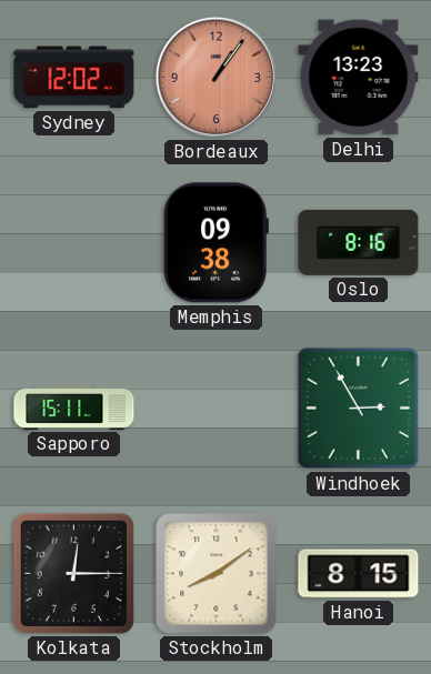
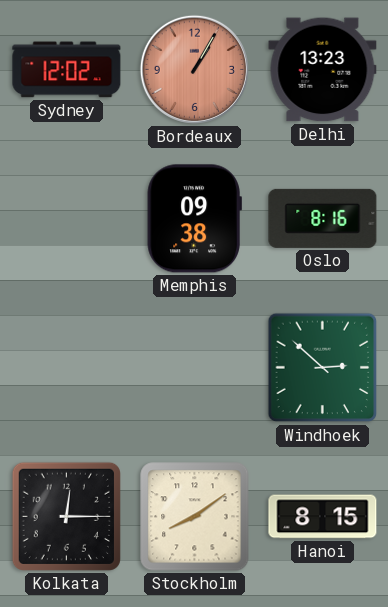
Bordeaux: 1:06 -> 1:05 (194, 69)
Sapporo: 15:11 -> none (74, 408)
Windhoek: 2:55 -> 2:52 (323, 368)
